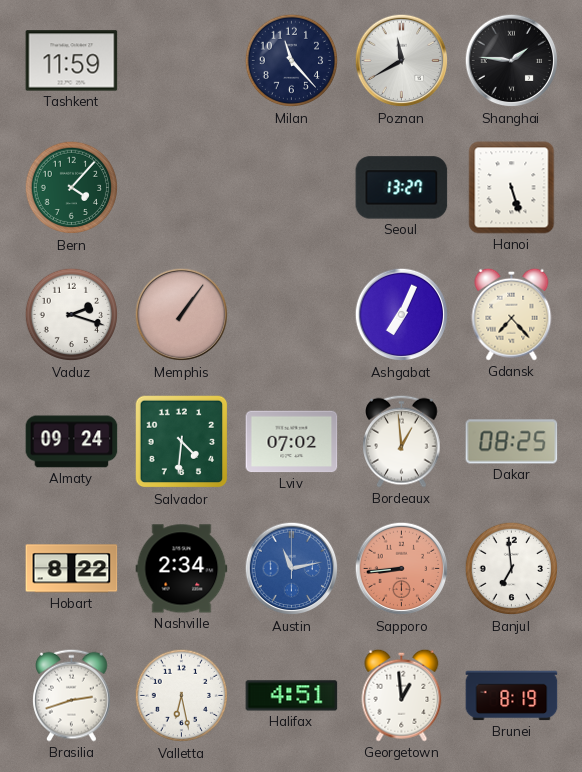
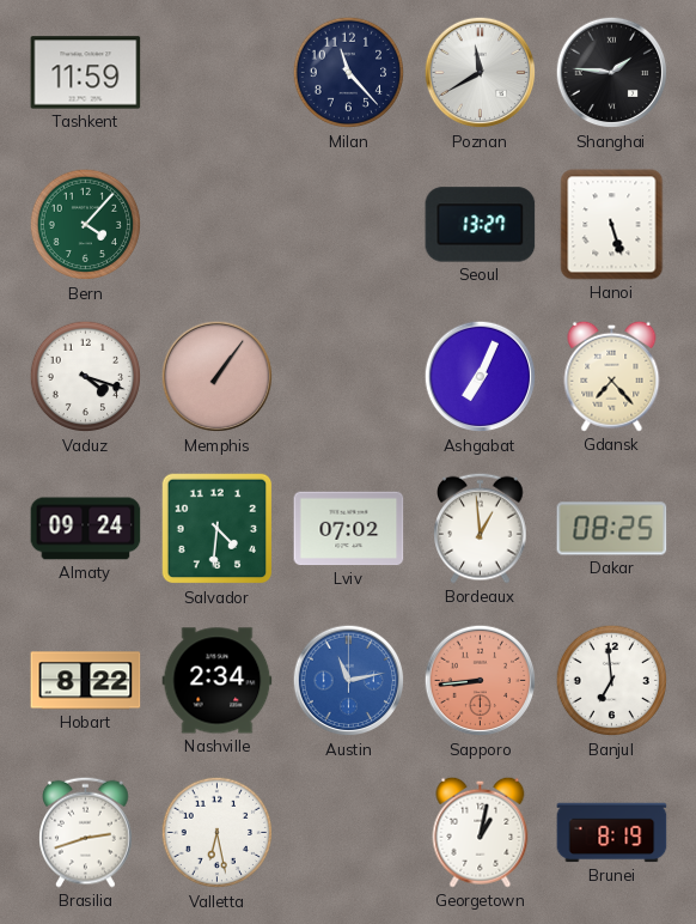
Vaduz: 2:18 -> 4:18 (86, 377)
Halifax: 4:51 -> none (292, 696)
Georgetown: 12:59 -> 1:02 (481, 832)
